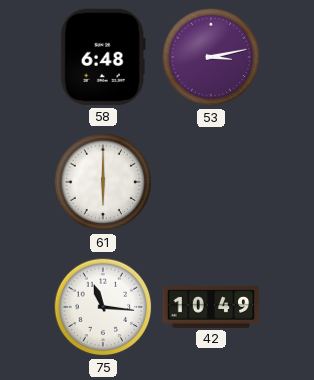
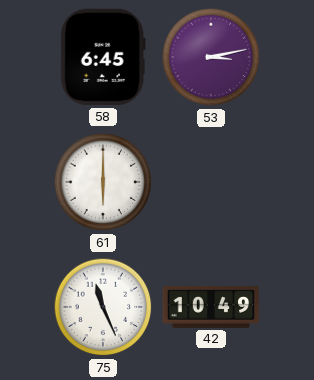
58: 6:48 -> 6:45 (103, 57)
75: 11:16 -> 11:26 (103, 307)
